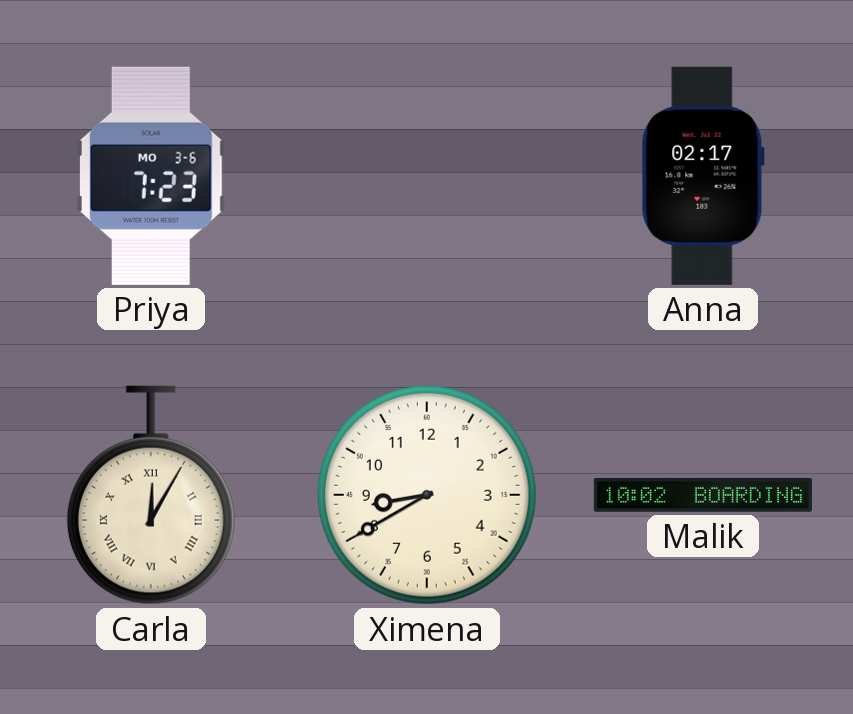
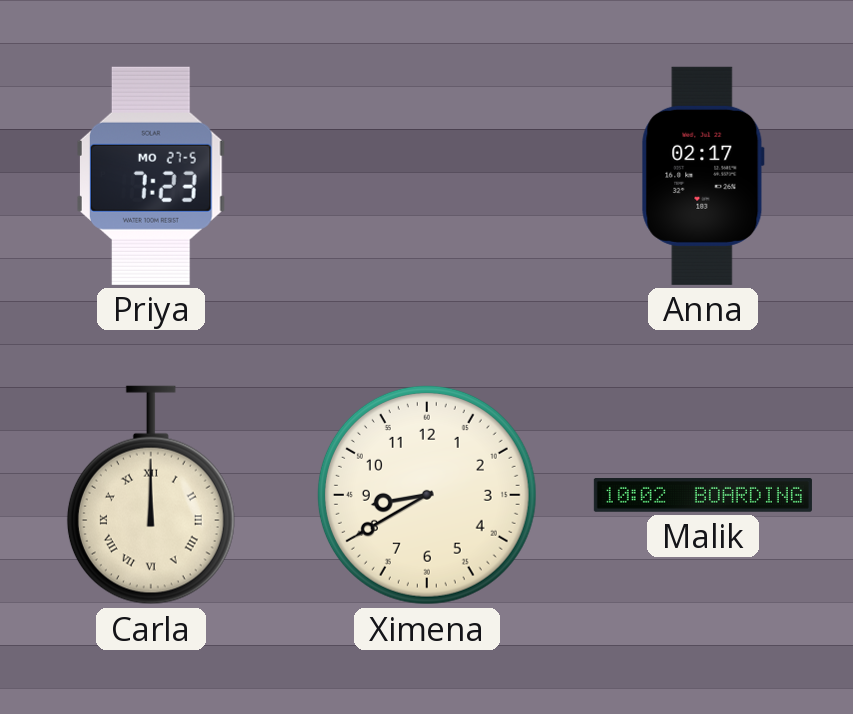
Priya date: MO 3-6 -> MO 27-5 (152, 176)
Carla: 12:05 -> 12:00 (151, 495)
